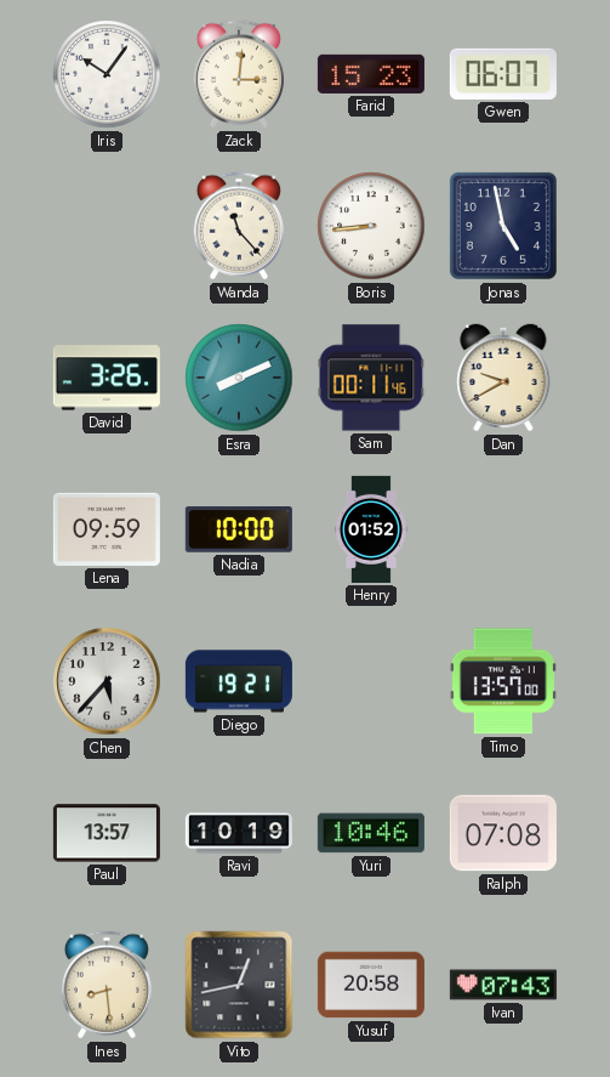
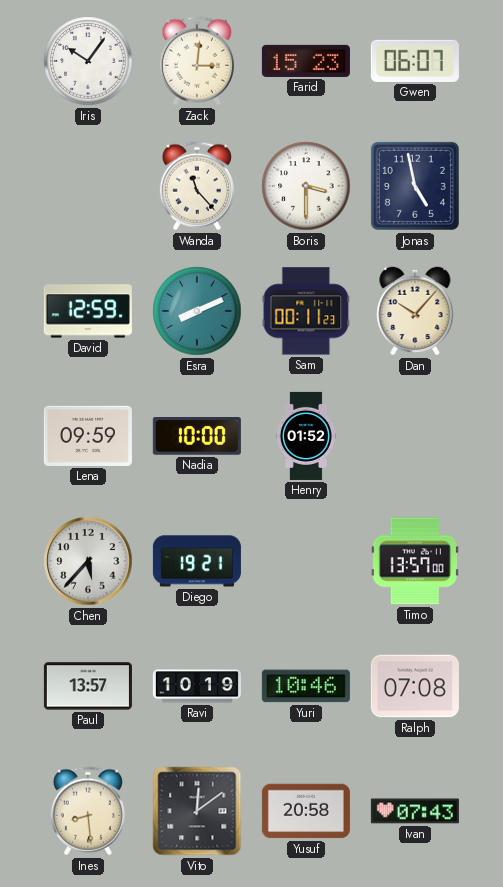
Boris: 8:44 -> 3:30 (306, 186)
David: 3:26 -> 12:59 (88, 311)
Sam: 00:11:46 -> 00:11:23 (306, 311)
Dan: 9:40 -> 10:07 (415, 311)
Vito: 12:43 -> 12:09 (197, 811)
